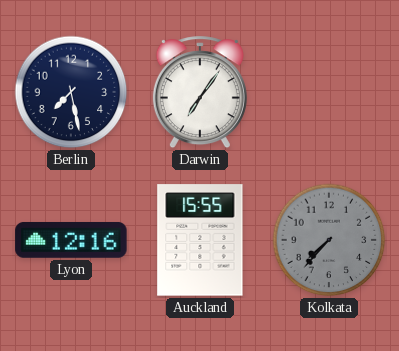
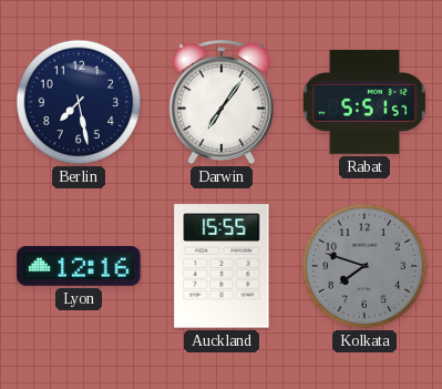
Rabat: none -> 5:51 (364, 102)
Kolkata: 7:37 -> 7:48 (364, 266)
